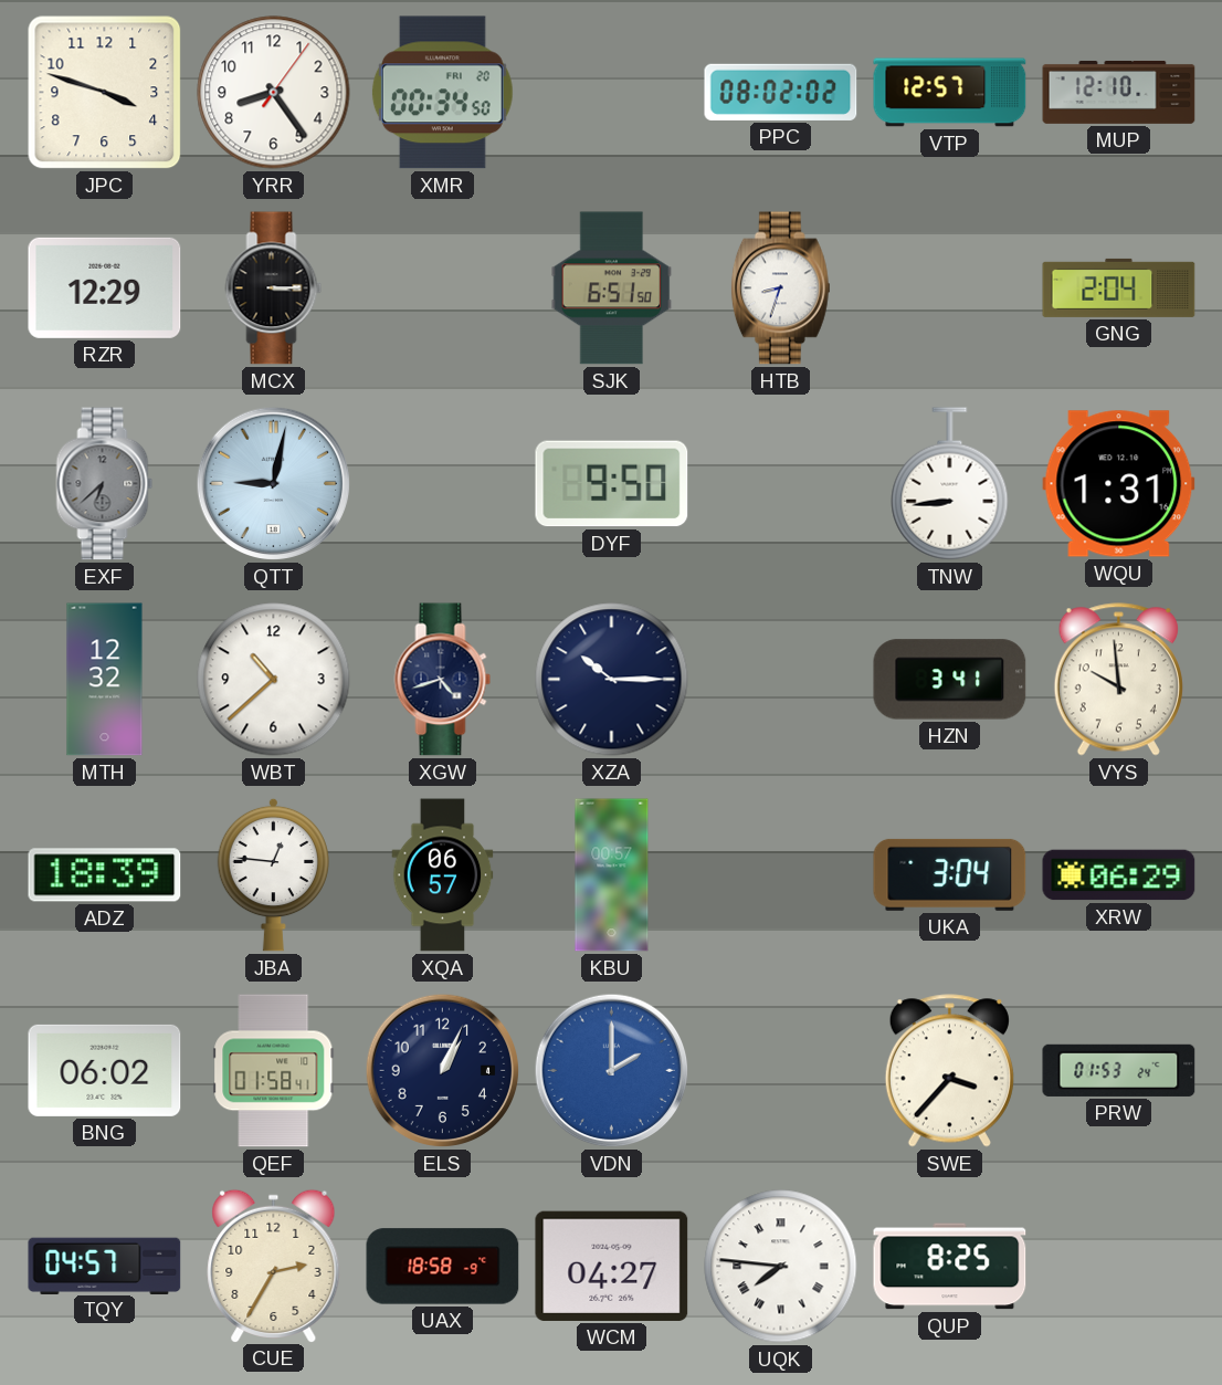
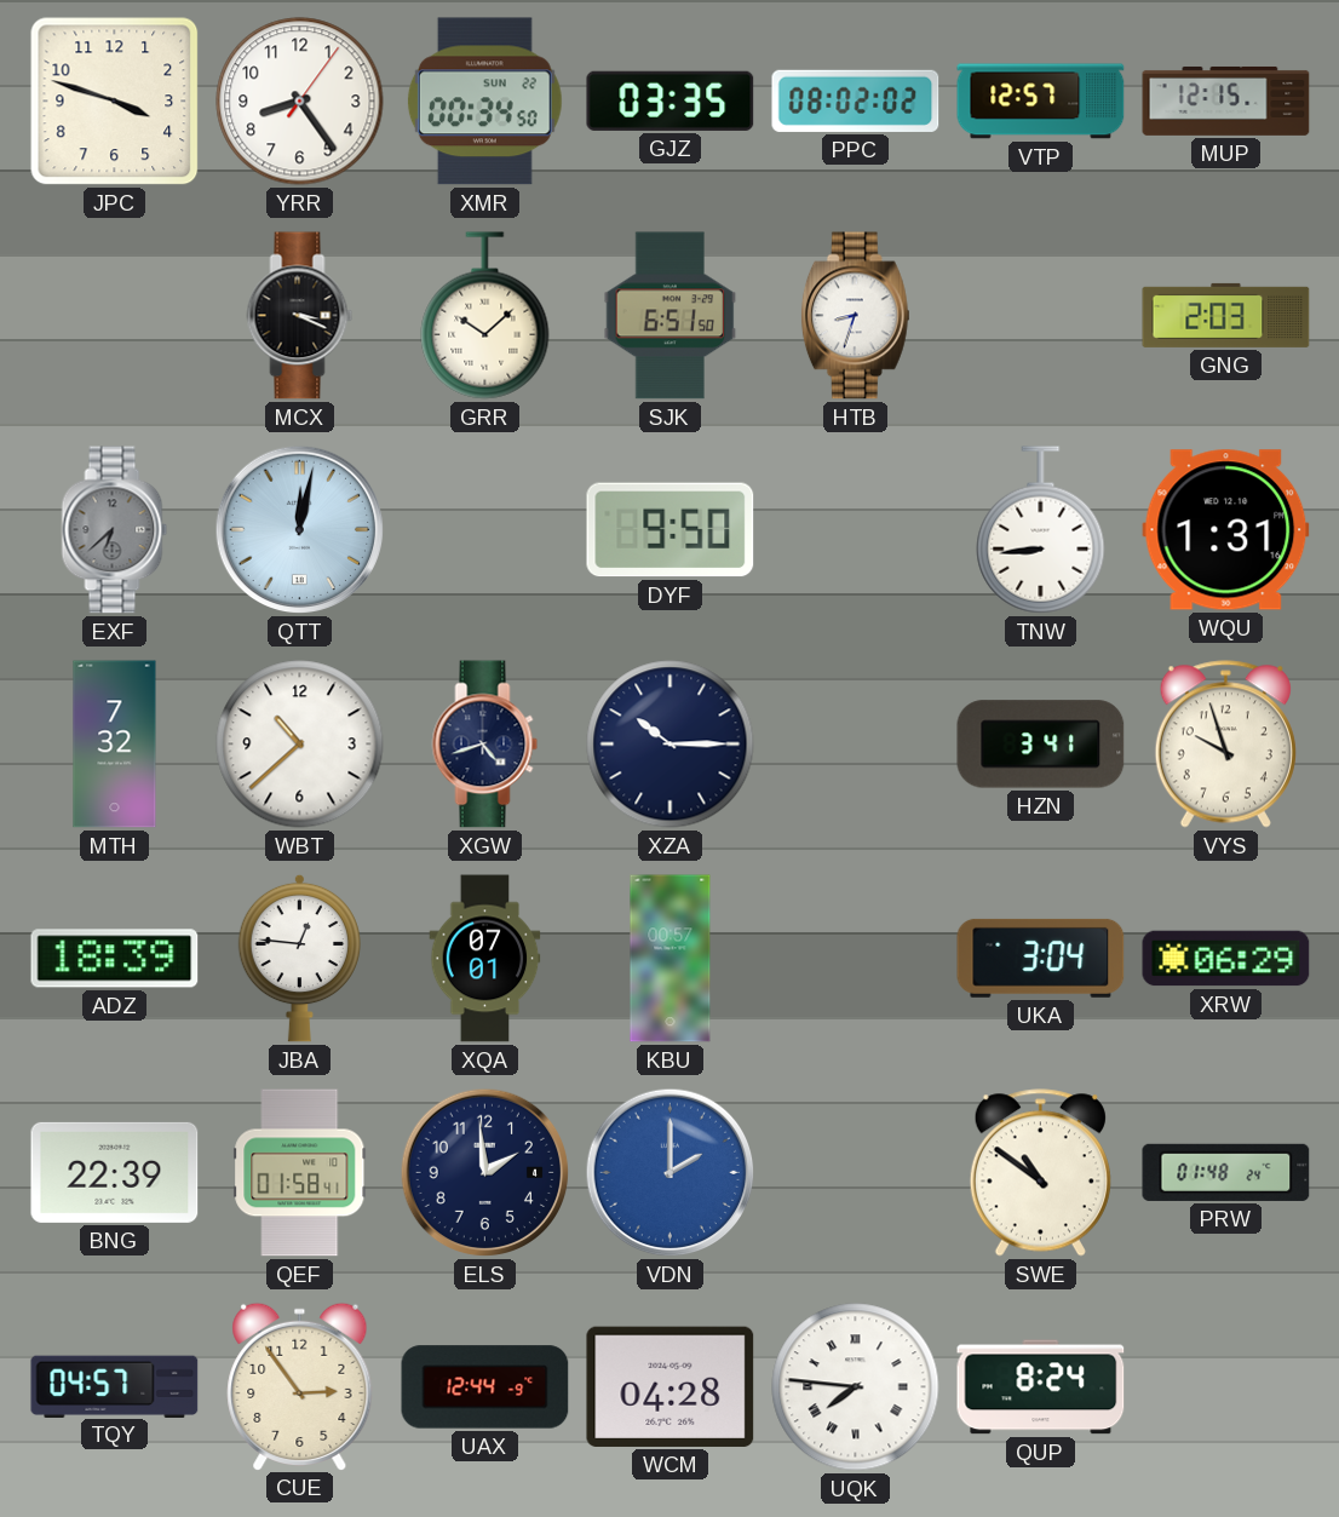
XMR date: FRI 20 -> SUN 22 (484, 102)
GJZ: none -> 03:35 (671, 100)
MUP: 12:10 -> 12:15 (1226, 102)
RZR: 12:29 -> none (105, 287)
MCX: 3:15 -> 3:19 (300, 316)
GRR: none -> 10:08 (485, 316)
GNG: 2:04 -> 2:03 (1226, 315)
QTT: 9:02 -> 12:02 (300, 530)
MTH: 12:32 -> 7:32 (115, 745)
VYS: 9:59 -> 9:57 (1225, 745)
XQA: 06:57 -> 07:01 (485, 959)
BNG: 06:02 -> 22:39 (115, 1172)
ELS: 1:04 -> 1:59 (485, 1173)
SWE: 3:37 -> 10:51 (1040, 1173)
PRW: 01:53 -> 01:48 (1226, 1172)
CUE: 2:35 -> 2:54 (300, 1386)
UAX: 18:58 -> 12:44 (485, 1387)
WCM: 04:27 -> 04:28 (671, 1386)
QUP: 8:25 -> 8:24 (1041, 1387)
